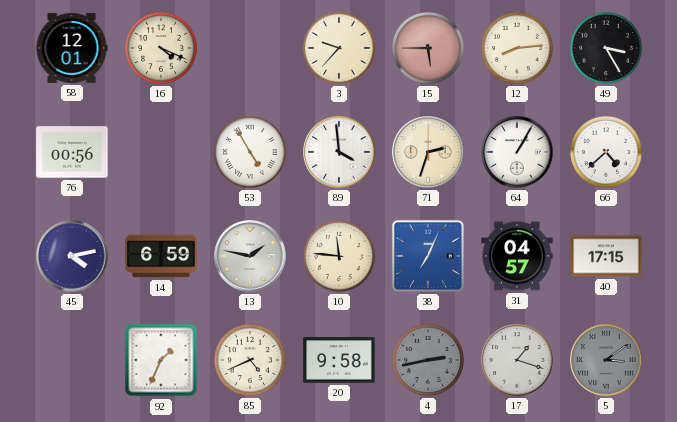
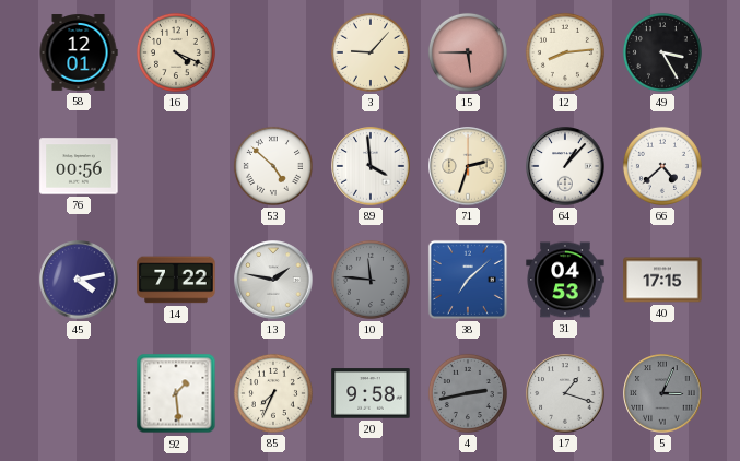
3: 9:37 -> 9:07 (371, 52)
53: 4:55 -> 4:52 (273, 166)
64: 1:05 -> 1:07 (565, 166)
14: 6:59 -> 7:22 (176, 280)
10 dial: cream -> grey (371, 280)
38: 7:04 -> 7:08 (468, 280)
31: 04:57 -> 04:53 (565, 280)
92: 1:34 -> 1:29 (176, 393)
85: 4:41 -> 7:34 (273, 393)
5: 3:09 -> 3:04 (662, 393)
